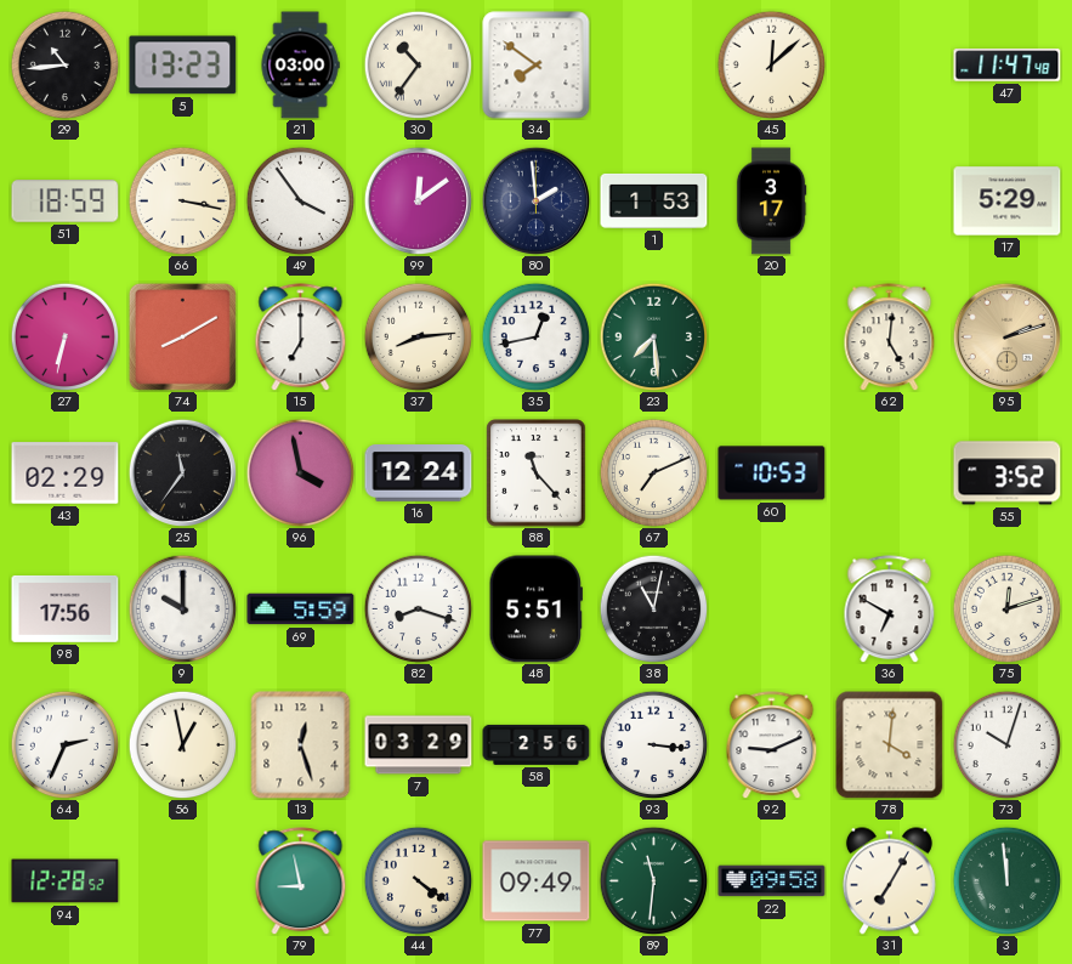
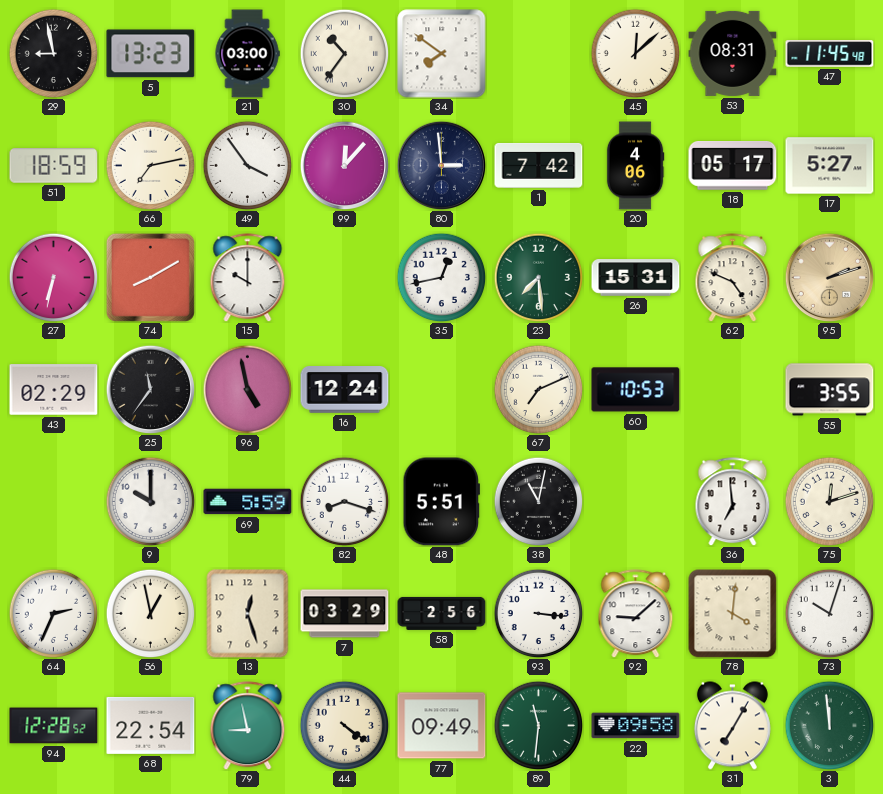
29: 10:44 -> 8:58 (53, 53)
53: none -> 08:31 (733, 53)
47: 11:47 -> 11:45 (830, 54)
66: 3:17 -> 7:13 (150, 165)
99: 12:09 -> 12:07 (344, 165)
80: 1:59 -> 2:59 (441, 165)
1: 1:53 -> 7:42 (539, 165)
20: 3:17 -> 4:06 (635, 166)
18: none -> 05:17 (733, 166)
17: 5:29 -> 5:27 (830, 166)
15: 7:00 -> 10:00 (248, 278)
37: 8:14 -> none (418, 336)
26: none -> 15:31 (636, 278)
62: 5:01 -> 4:49 (733, 278)
96: 3:58 -> 4:58 (247, 389)
88: 11:23 -> none (537, 474)
55: 3:52 -> 3:55 (830, 390)
98: 17:56 -> none (66, 608)
36: 6:50 -> 6:59 (733, 502)
92: 9:11 -> 9:08 (636, 614)
68: none -> 22:54 (151, 725)
